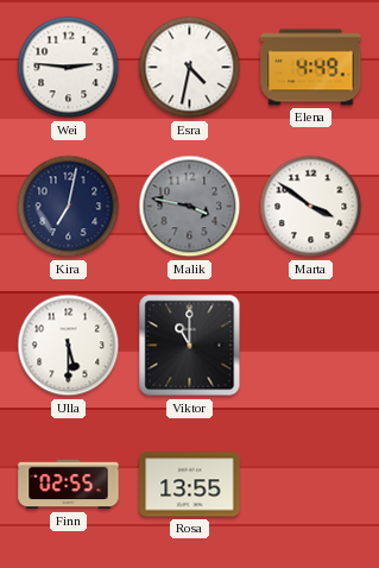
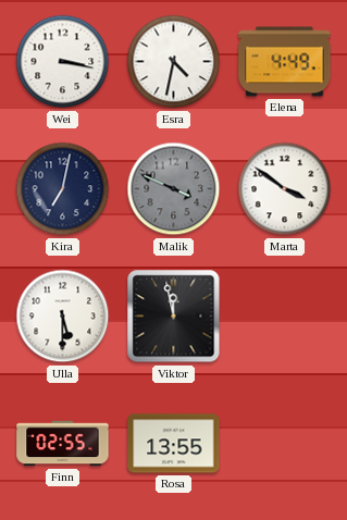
Wei: 2:46 -> 3:17 (63, 62)
Malik: 3:47 -> 3:49 (174, 189)
Viktor: 11:00 -> 11:58 (174, 317)
